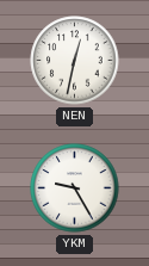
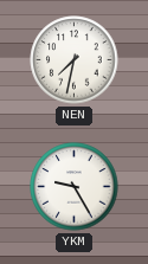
NEN: 12:32 -> 7:32 (75, 60)
